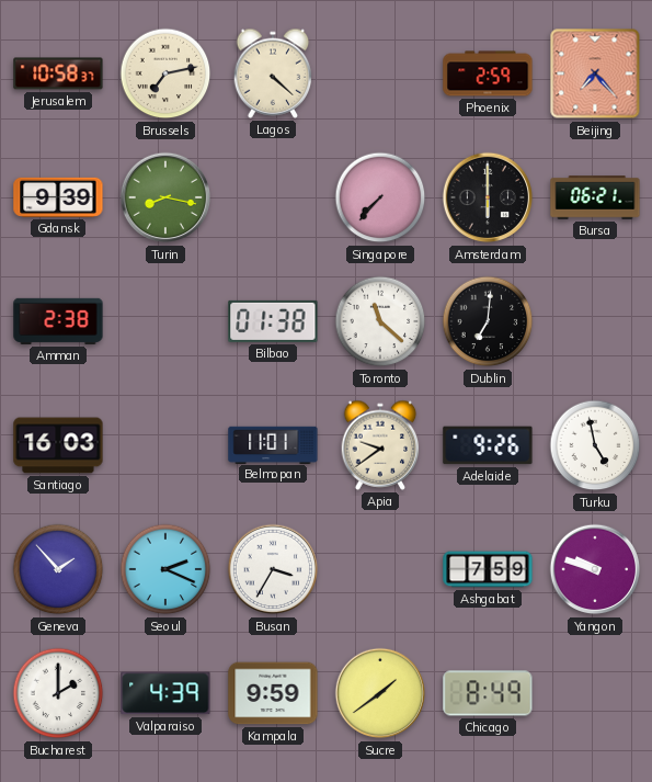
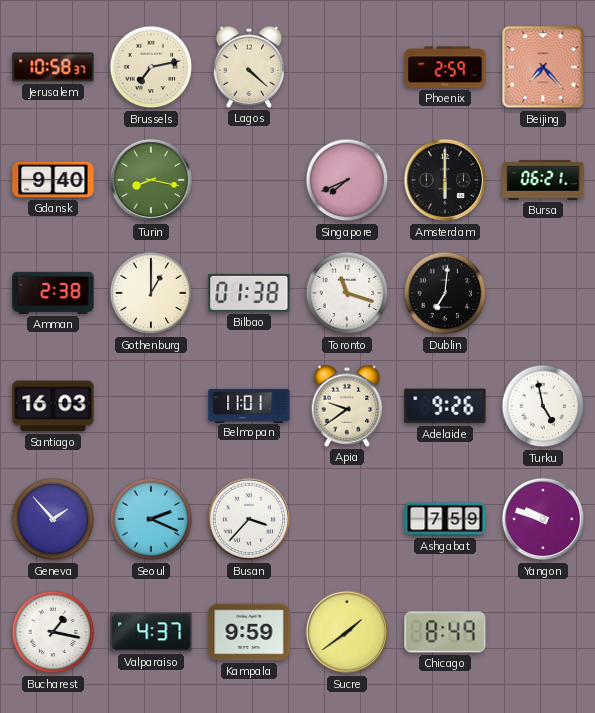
Gdansk: 9:39 -> 9:40 (53, 180)
Singapore: 7:37 -> 7:41 (347, 180)
Gothenburg: none -> 1:00 (151, 293)
Toronto: 11:22 -> 11:18 (347, 293)
Busan: 3:35 -> 3:37 (249, 519)
Bucharest: 2:00 -> 1:17 (53, 632)
Valparaiso: 4:39 -> 4:37 (151, 632)
